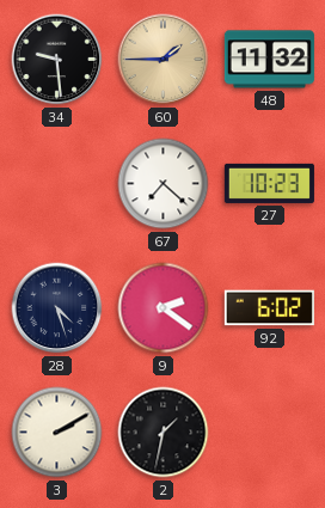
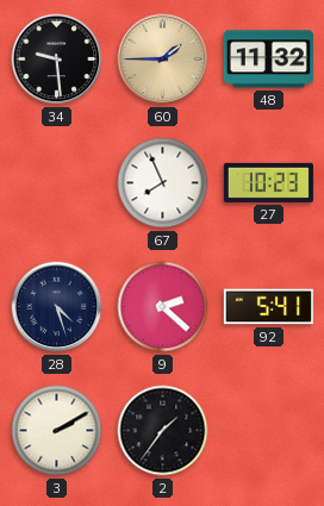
67: 7:22 -> 7:56 (163, 183)
9: 2:21 -> 2:22 (163, 307)
92: 6:02 -> 5:41 (268, 307)
2: 1:32 -> 1:36 (163, 431)
